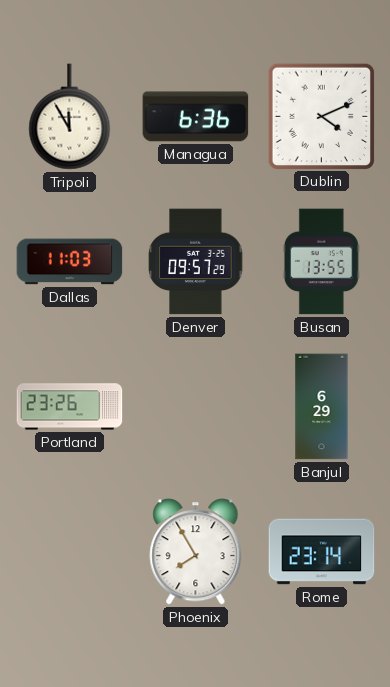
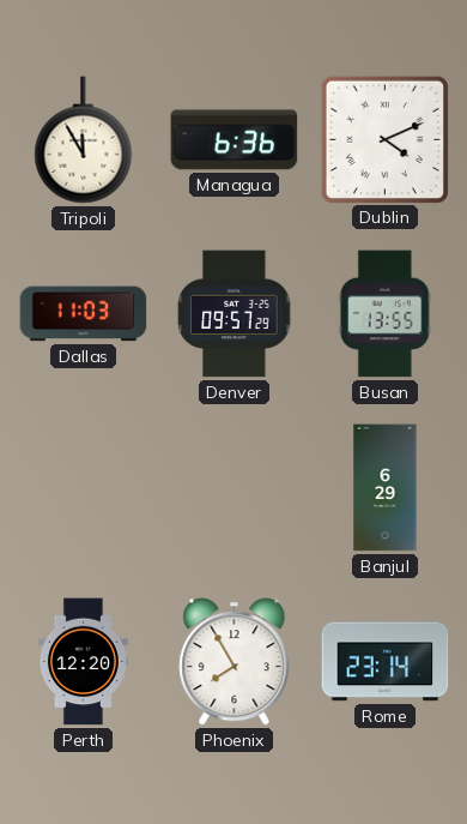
Portland: 23:26 -> none (70, 407)
Perth: none -> 12:20 (83, 662)
